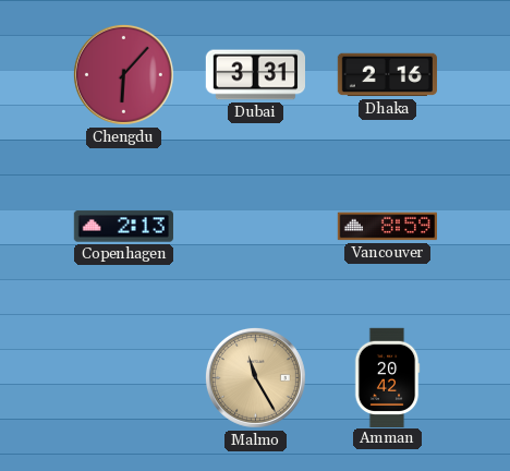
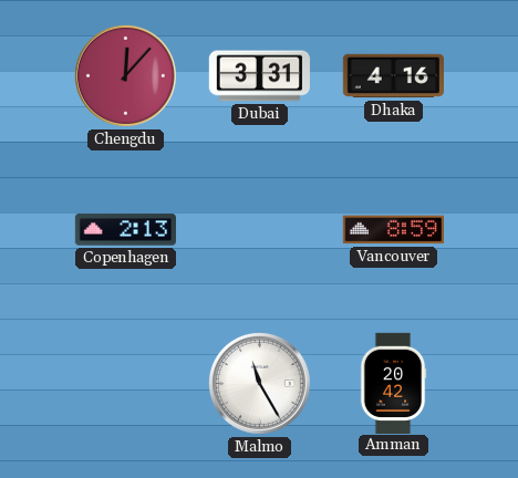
Chengdu: 6:07 -> 12:07 (125, 75)
Dhaka: 2:16 -> 4:16 (393, 76)
Malmo dial: champagne -> white (259, 383)
